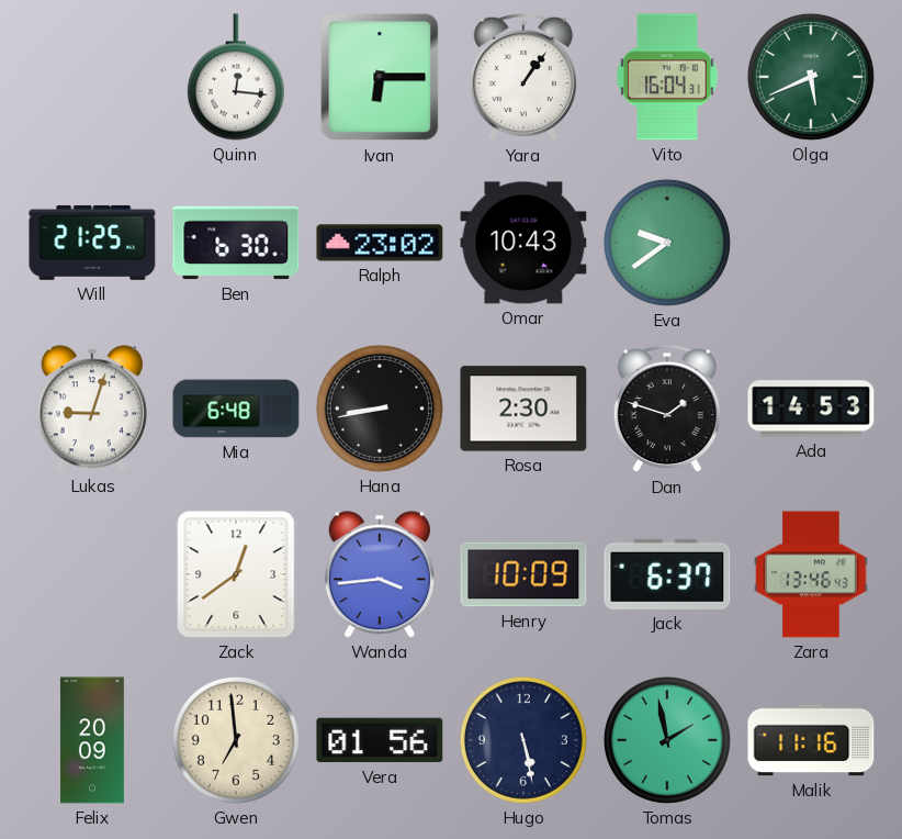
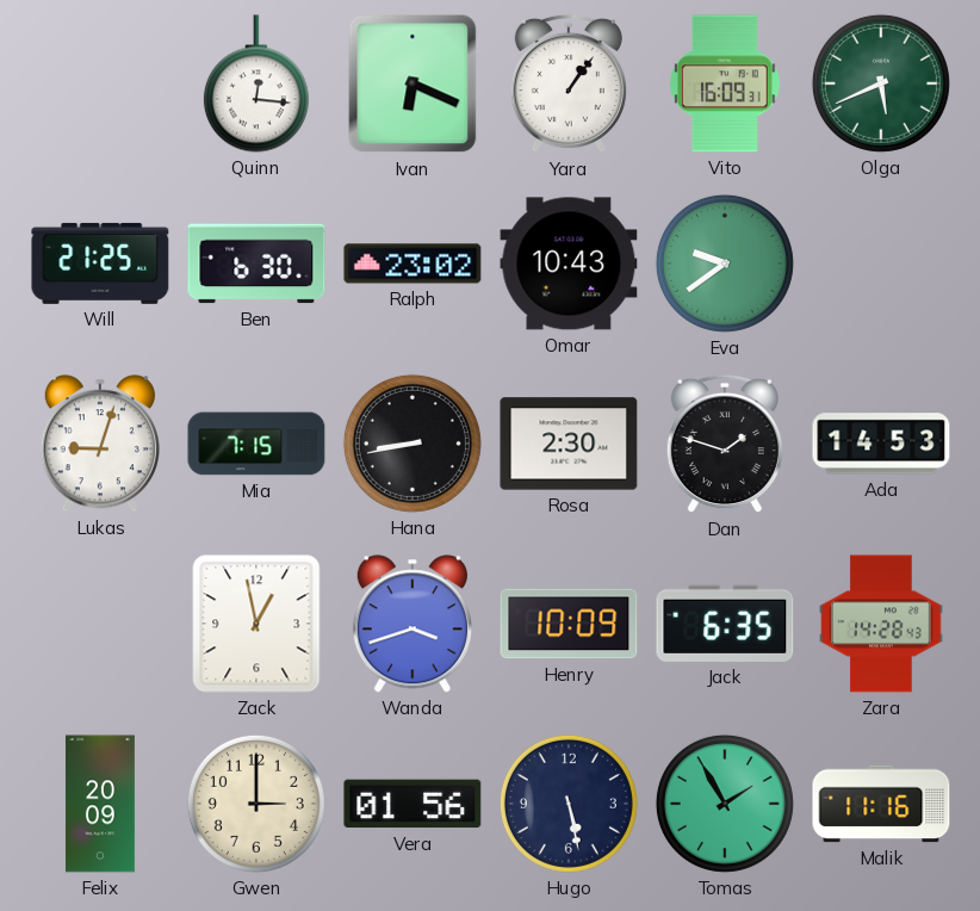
Ivan: 6:15 -> 6:19 (413, 83)
Vito: 16:04 -> 16:09 (726, 83)
Mia: 6:48 -> 7:15 (256, 444)
Zack: 12:39 -> 12:58 (256, 624)
Wanda: 3:44 -> 3:42 (413, 624)
Jack: 6:37 -> 6:35 (725, 624)
Zara: 13:46 -> 14:28 (881, 624)
Gwen: 6:59 -> 3:00 (256, 804)
Tomas: 1:58 -> 1:55 (725, 804)
